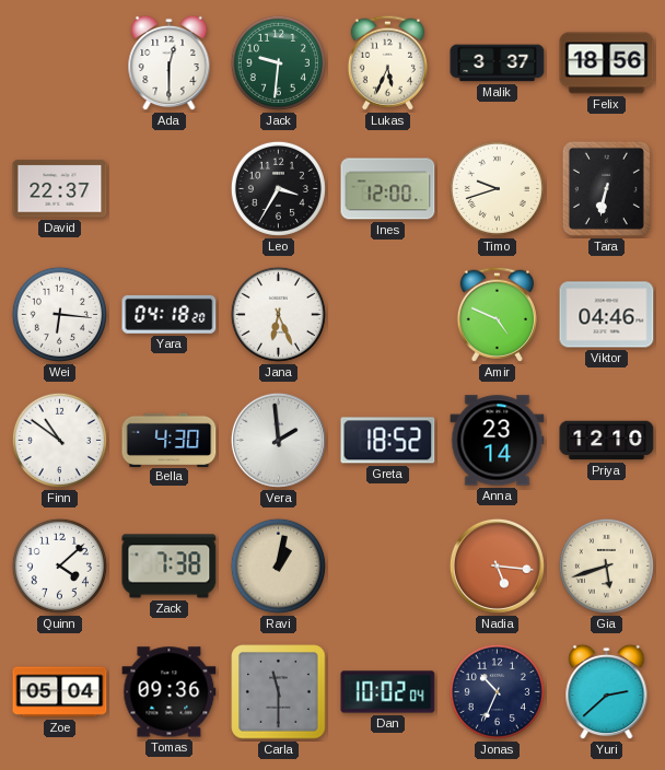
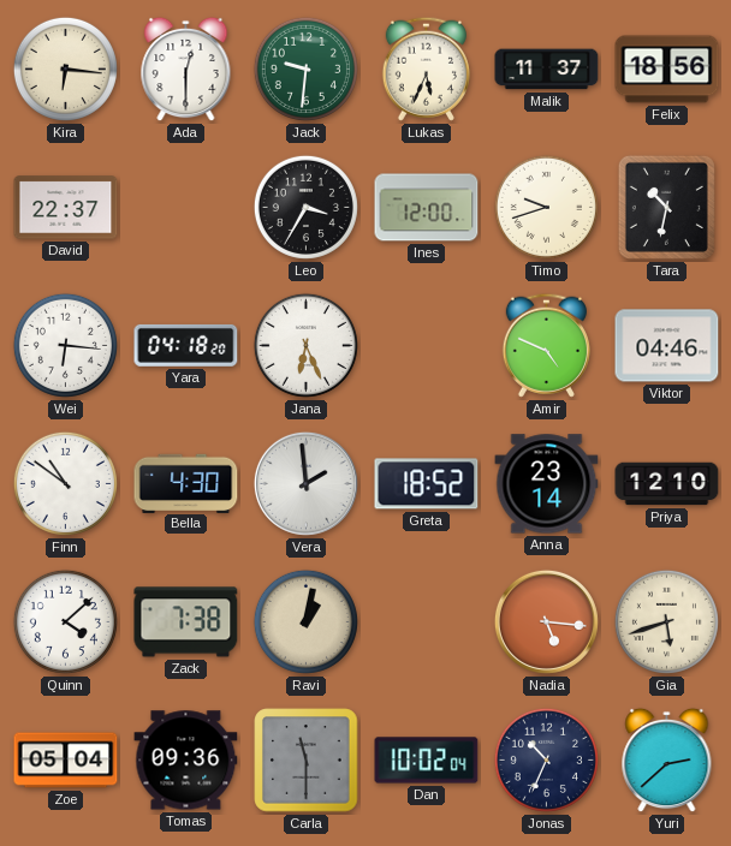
Kira: none -> 6:16 (65, 68)
Malik: 3:37 -> 11:37 (547, 70)
Tara: 6:32 -> 10:32 (666, 207)
